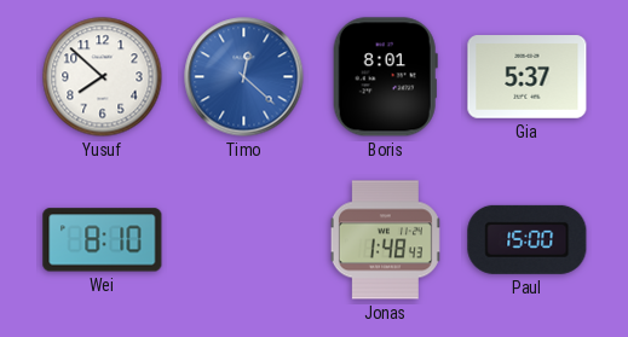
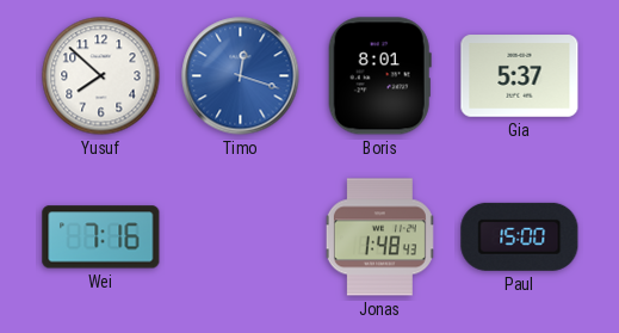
Timo: 12:22 -> 12:18 (241, 76)
Wei: 8:10 -> 7:16 (101, 238)
